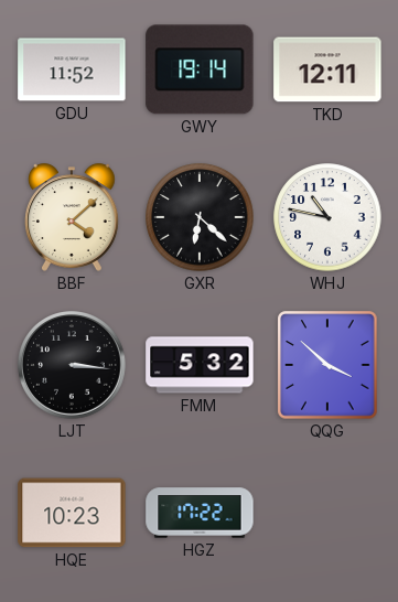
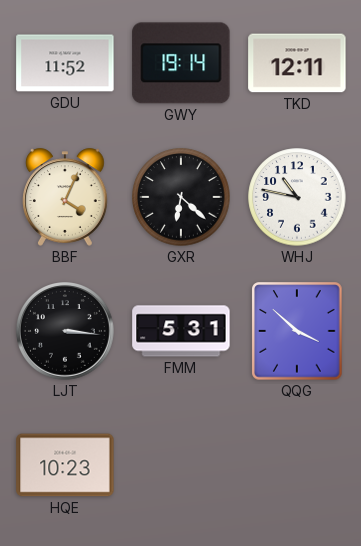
BBF: 4:08 -> 4:04 (66, 197)
FMM: 5:32 -> 5:31 (181, 331)
HGZ: 17:22 -> none (200, 513)
